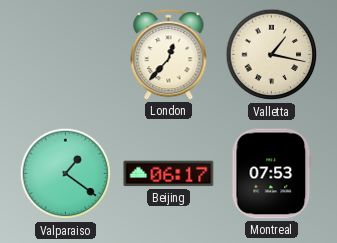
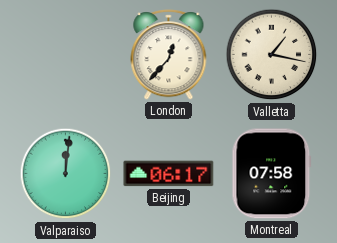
Valparaiso: 1:21 -> 12:01 (66, 174)
Montreal: 07:53 -> 07:58 (272, 174)
